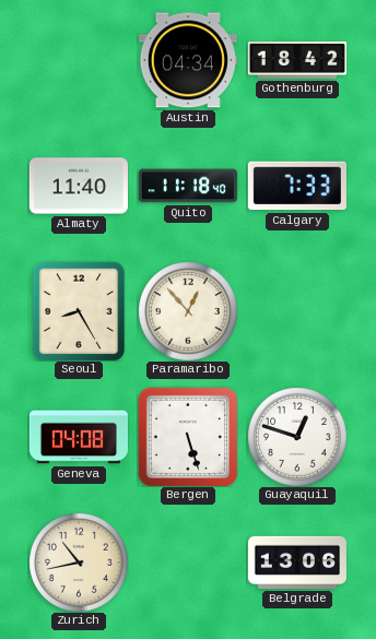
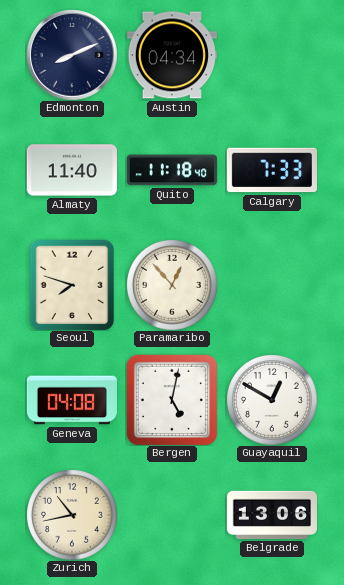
Edmonton: none -> 8:11 (72, 55)
Gothenburg: 18:42 -> none (296, 61)
Seoul: 8:25 -> 7:48 (72, 285)
Bergen: 5:27 -> 5:02 (172, 400)
Guayaquil: 12:48 -> 12:50 (272, 400)
